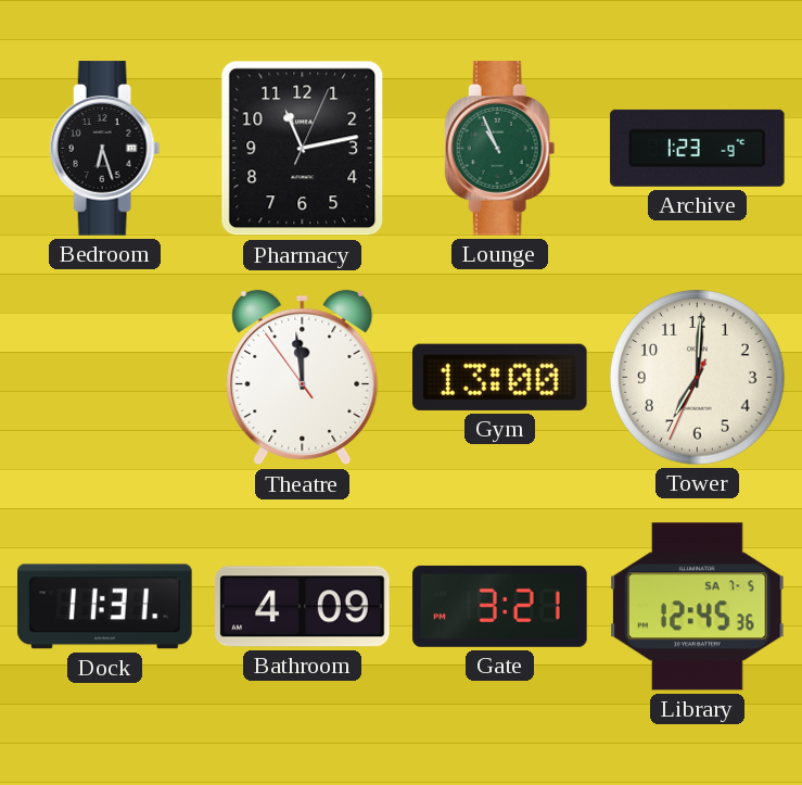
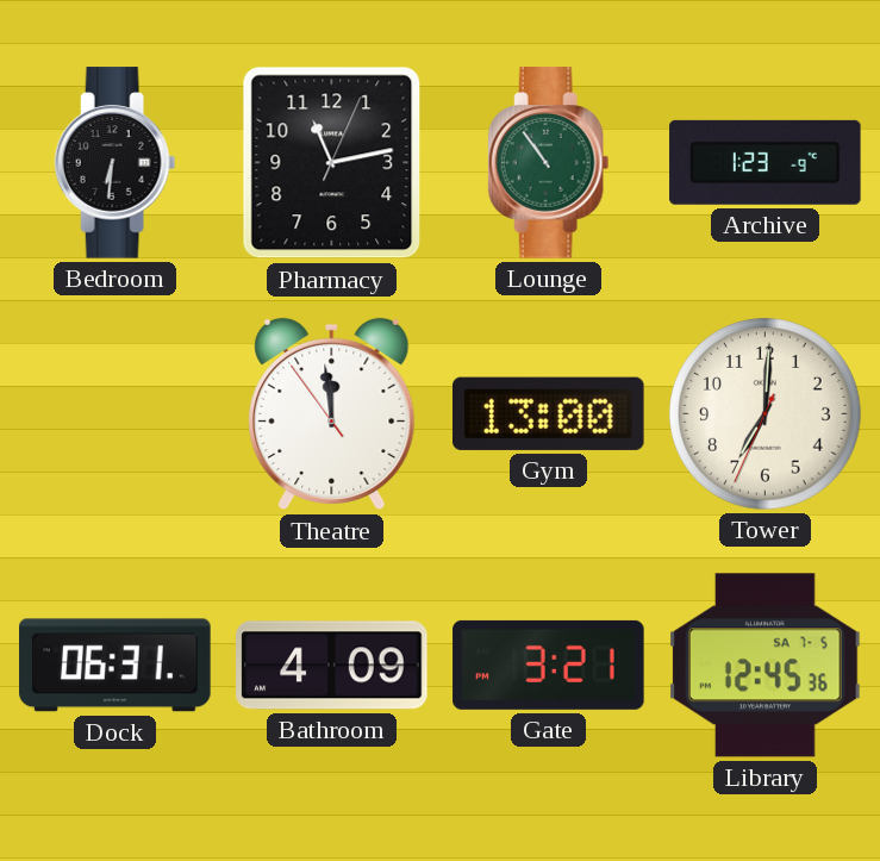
Bedroom: 6:27 -> 6:31 (116, 163)
Lounge: 10:56 -> 10:54 (549, 163)
Dock: 11:31 -> 06:31 (116, 666)
